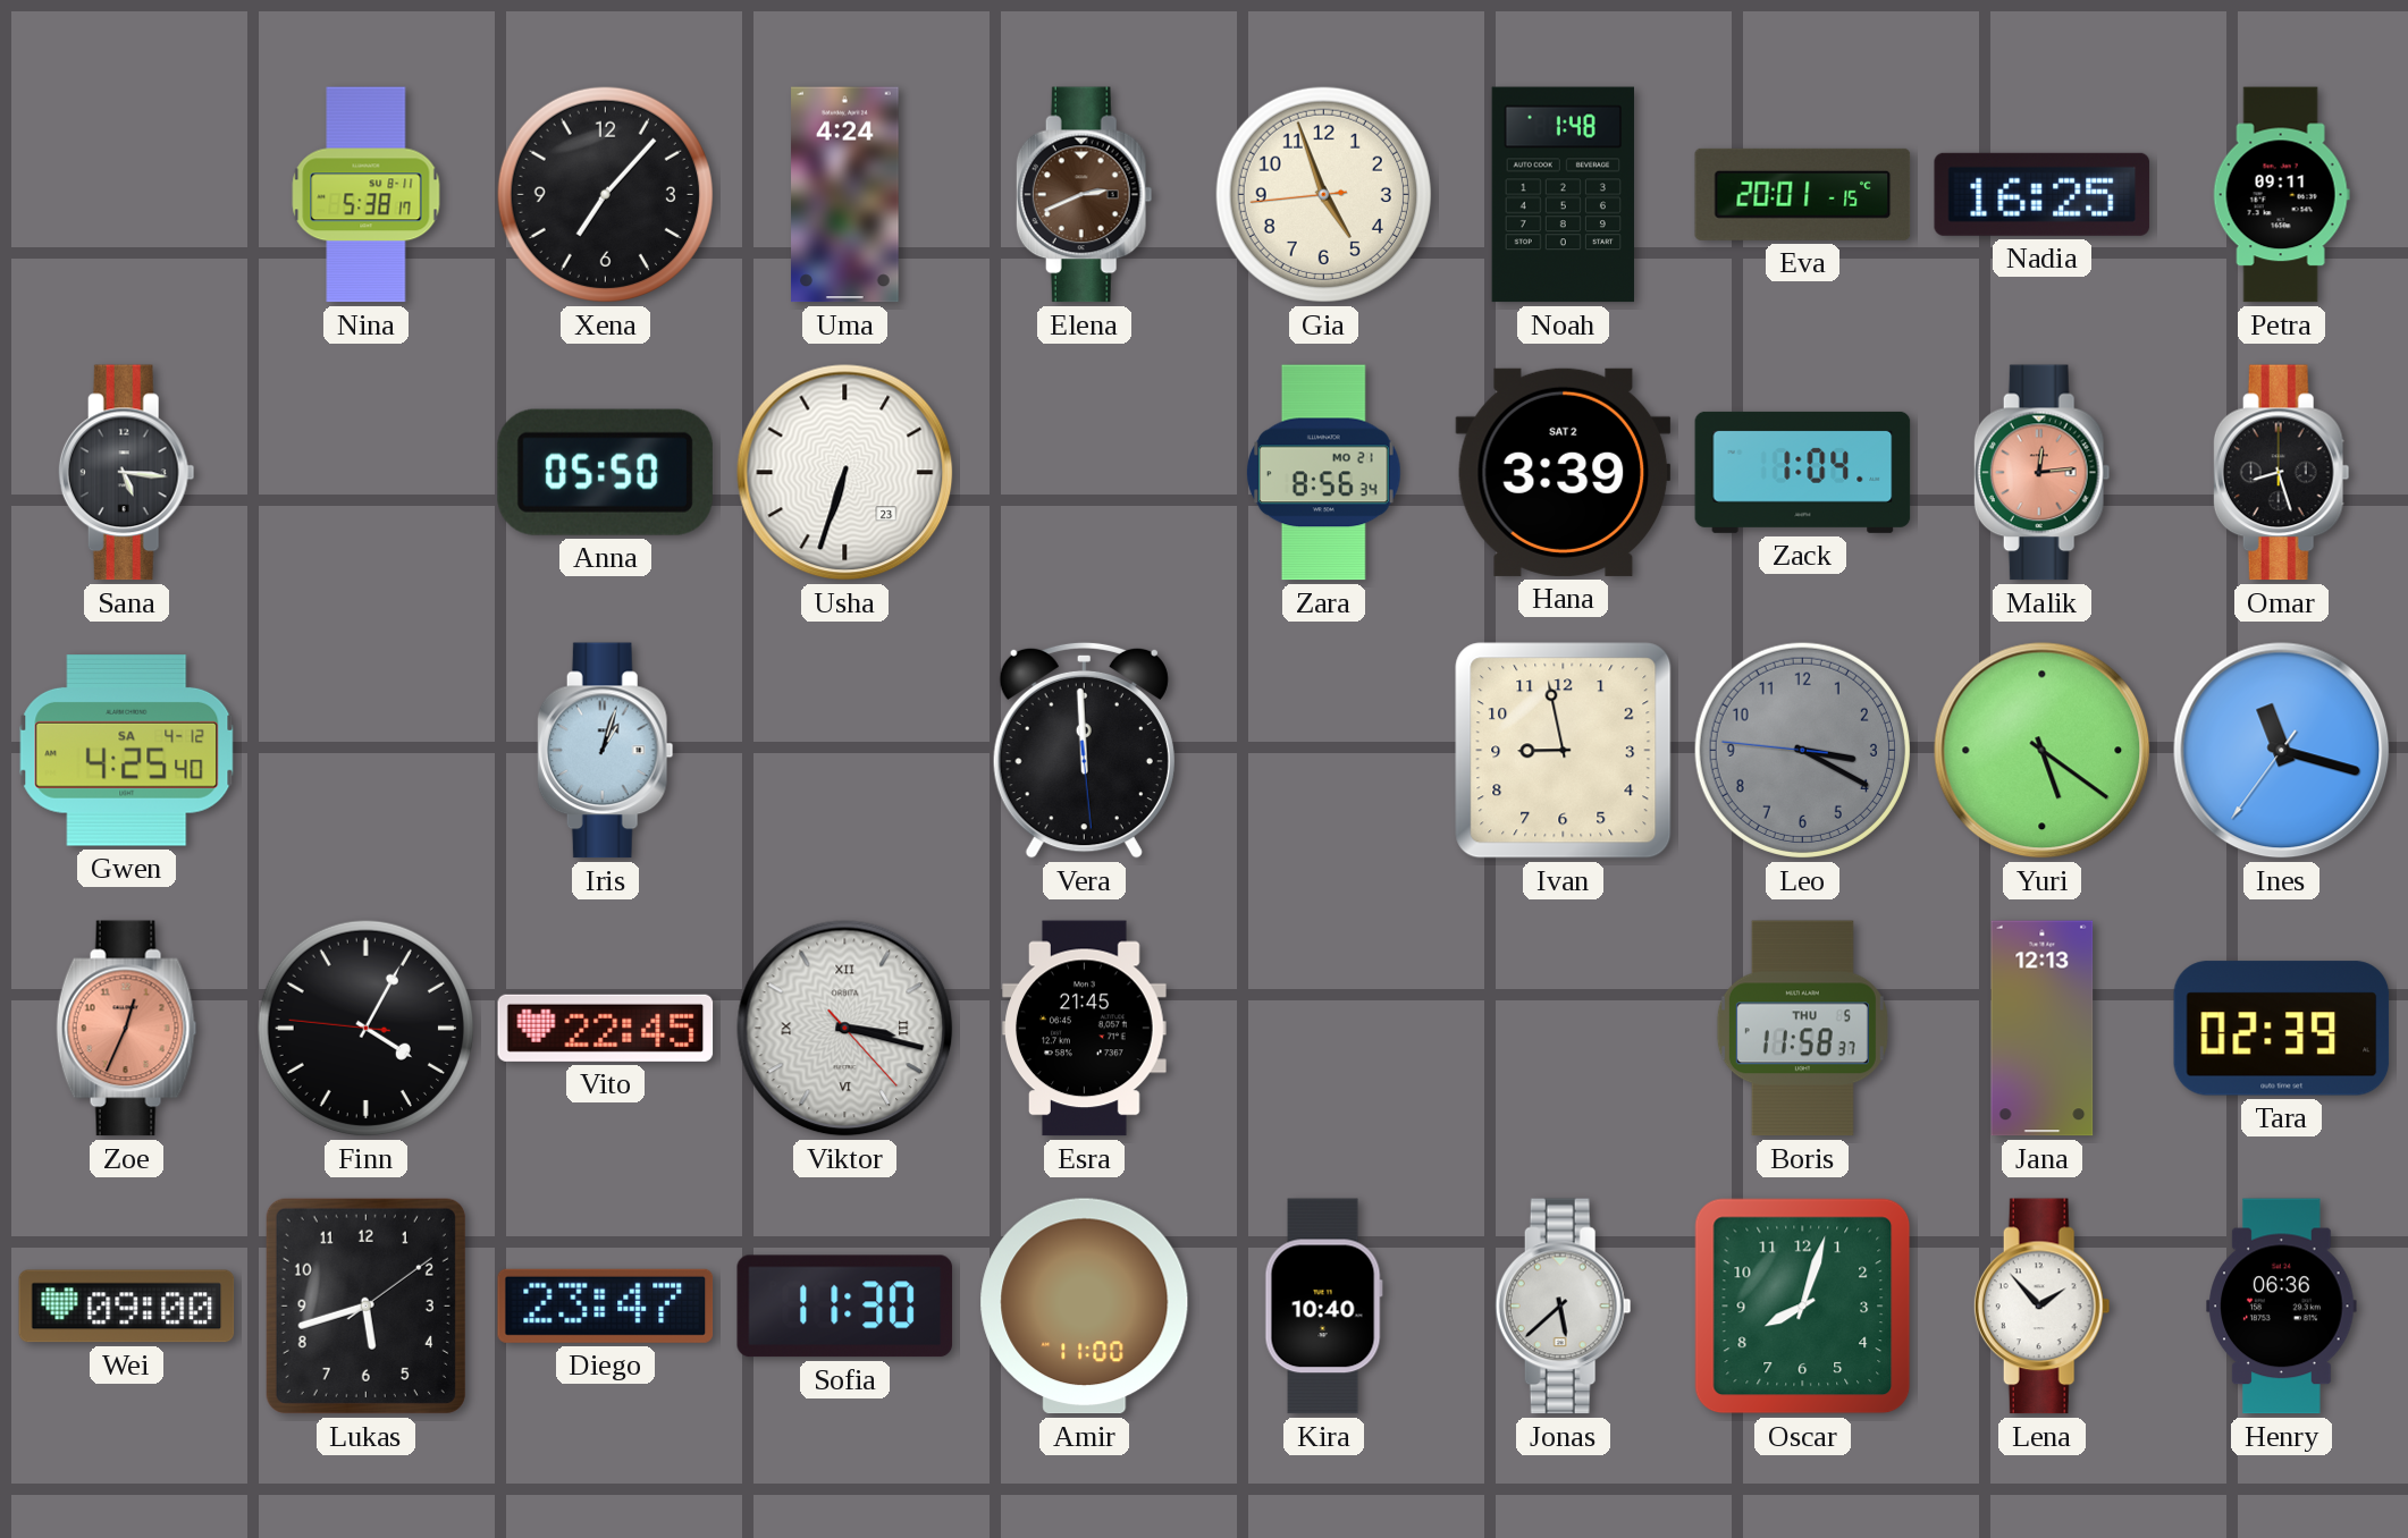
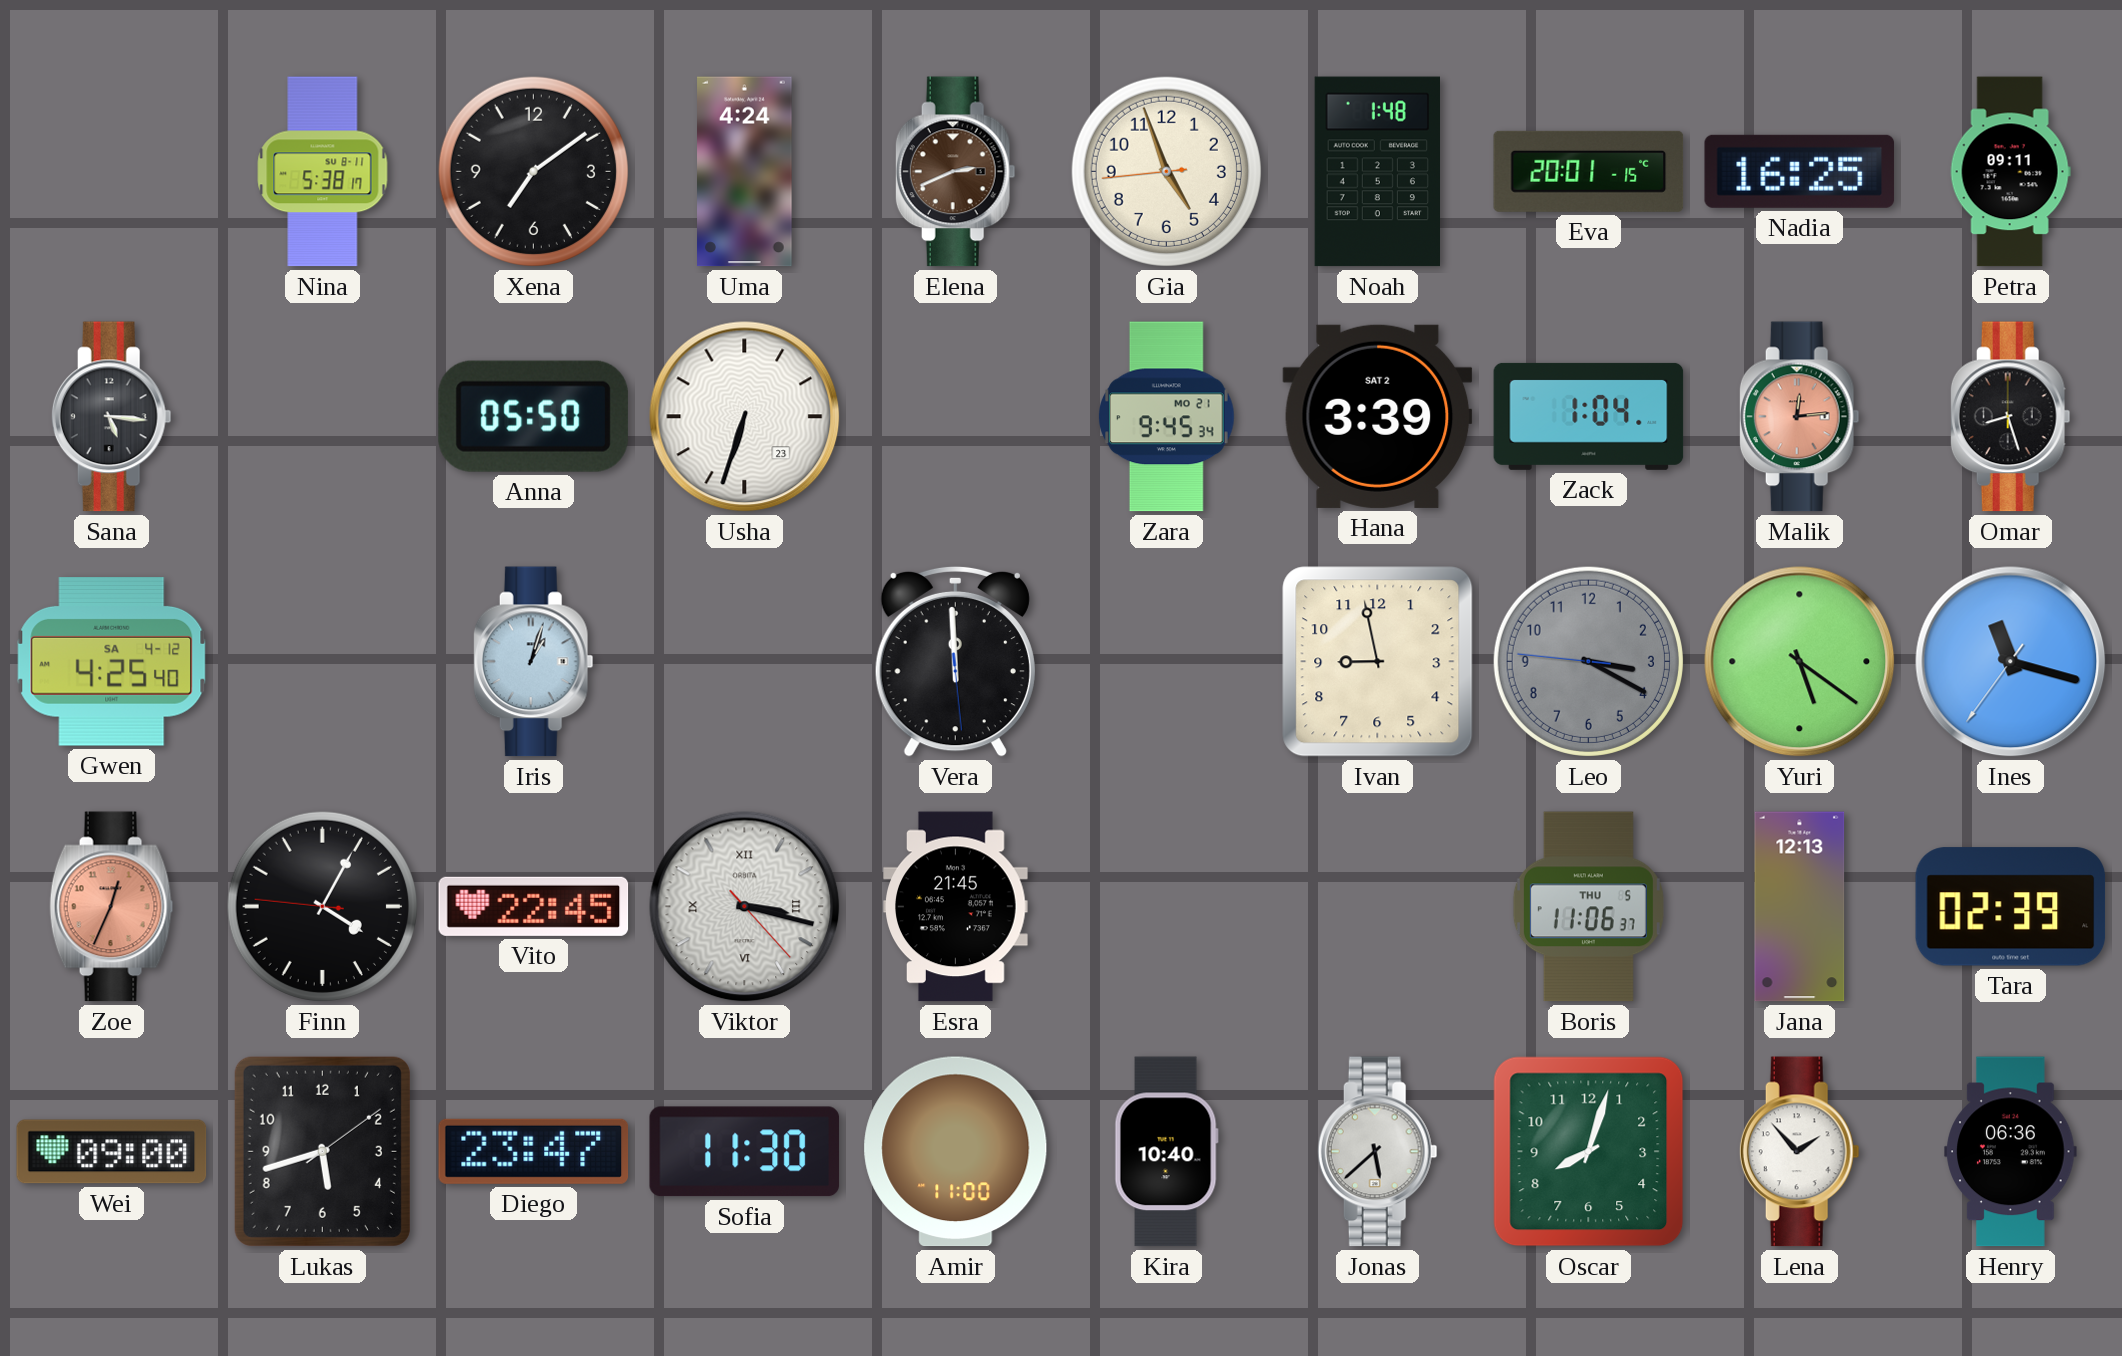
Xena: 7:07 -> 7:09 (533, 171)
Zara: 8:56 -> 9:45 (1166, 417)
Boris: 11:58 -> 11:06 (1588, 907)
